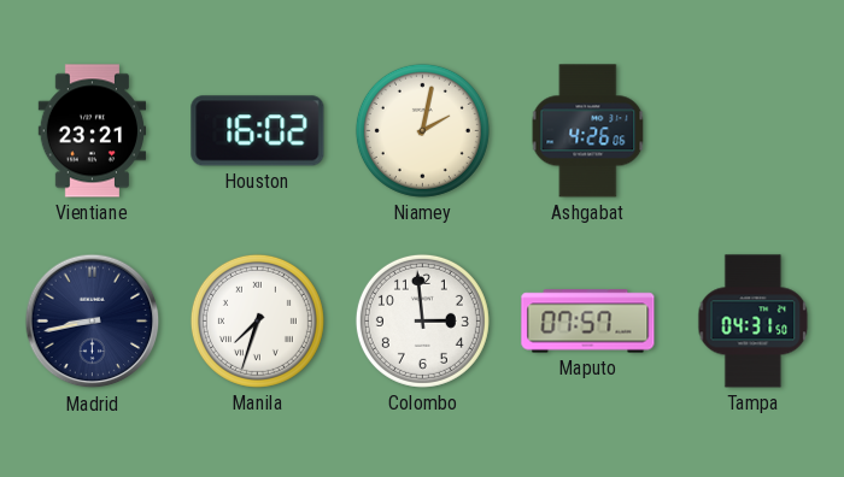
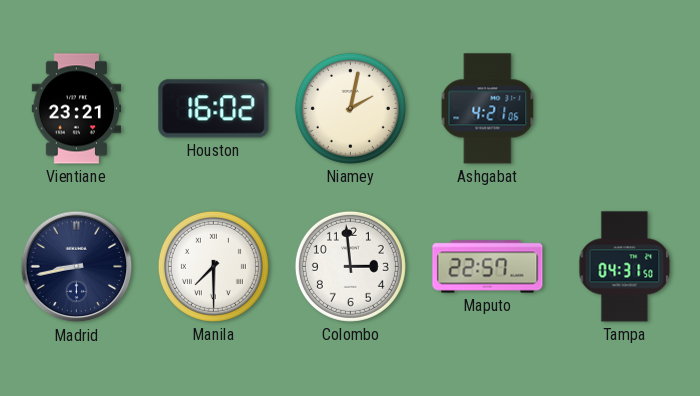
Ashgabat: 4:26 -> 4:21 (488, 109)
Manila: 7:33 -> 7:30 (213, 266)
Maputo: 07:57 -> 22:57 (488, 267)
